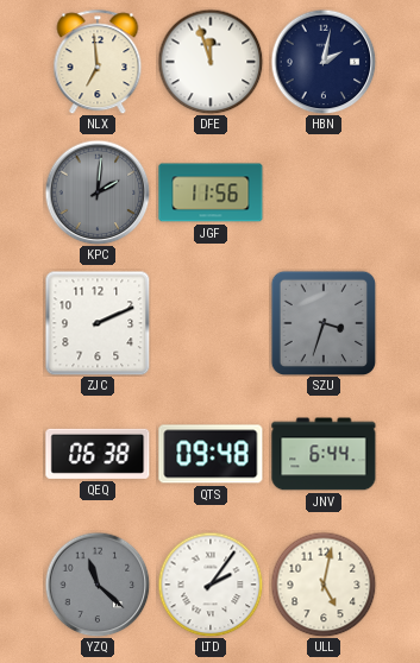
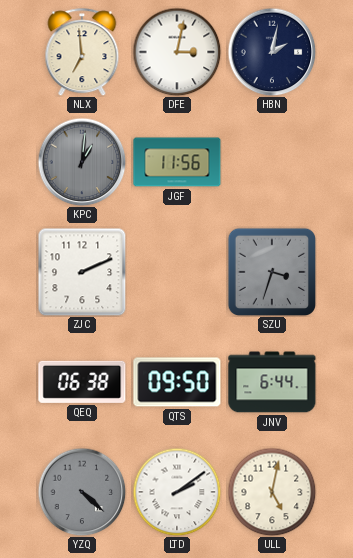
DFE: 11:57 -> 3:02 (177, 52)
KPC: 2:01 -> 1:01 (82, 162)
QTS: 09:48 -> 09:50 (177, 382)
YZQ: 11:22 -> 4:22 (82, 492)
LTD: 2:06 -> 2:09 (177, 492)
